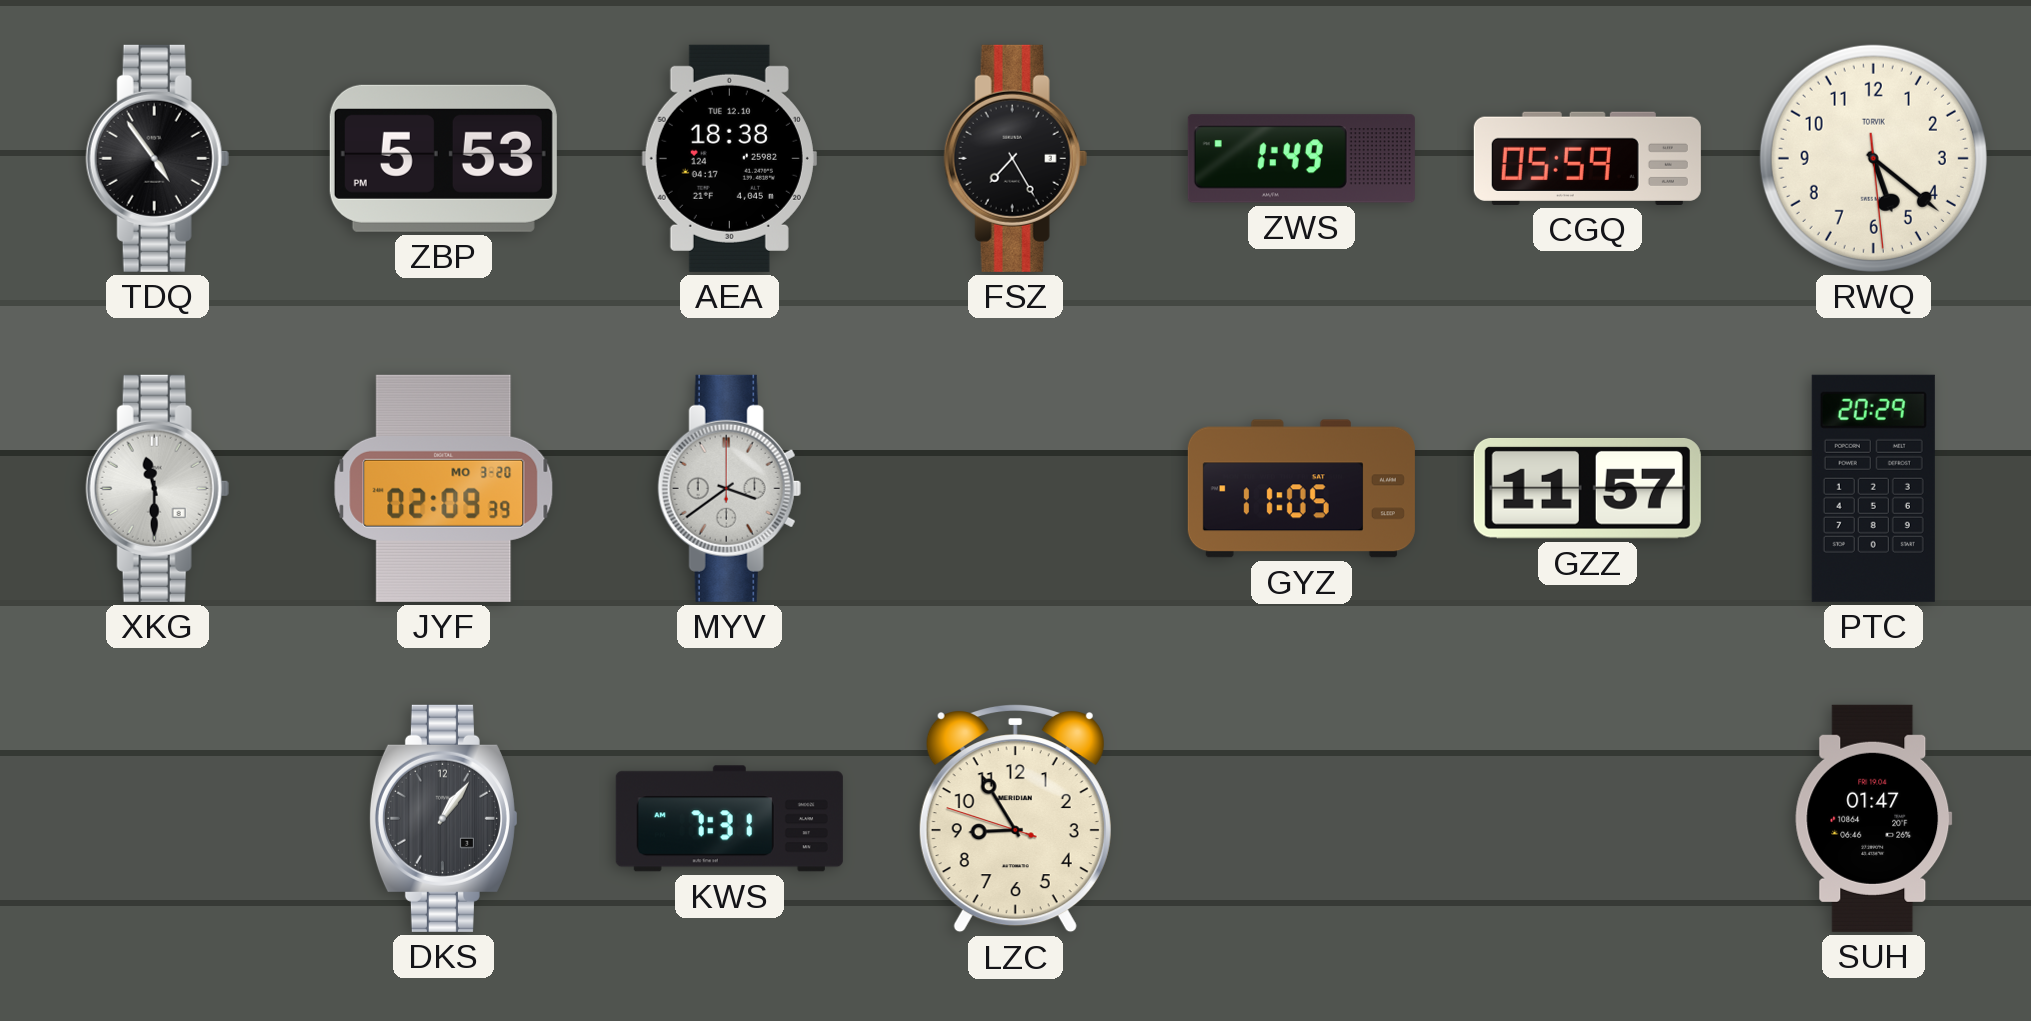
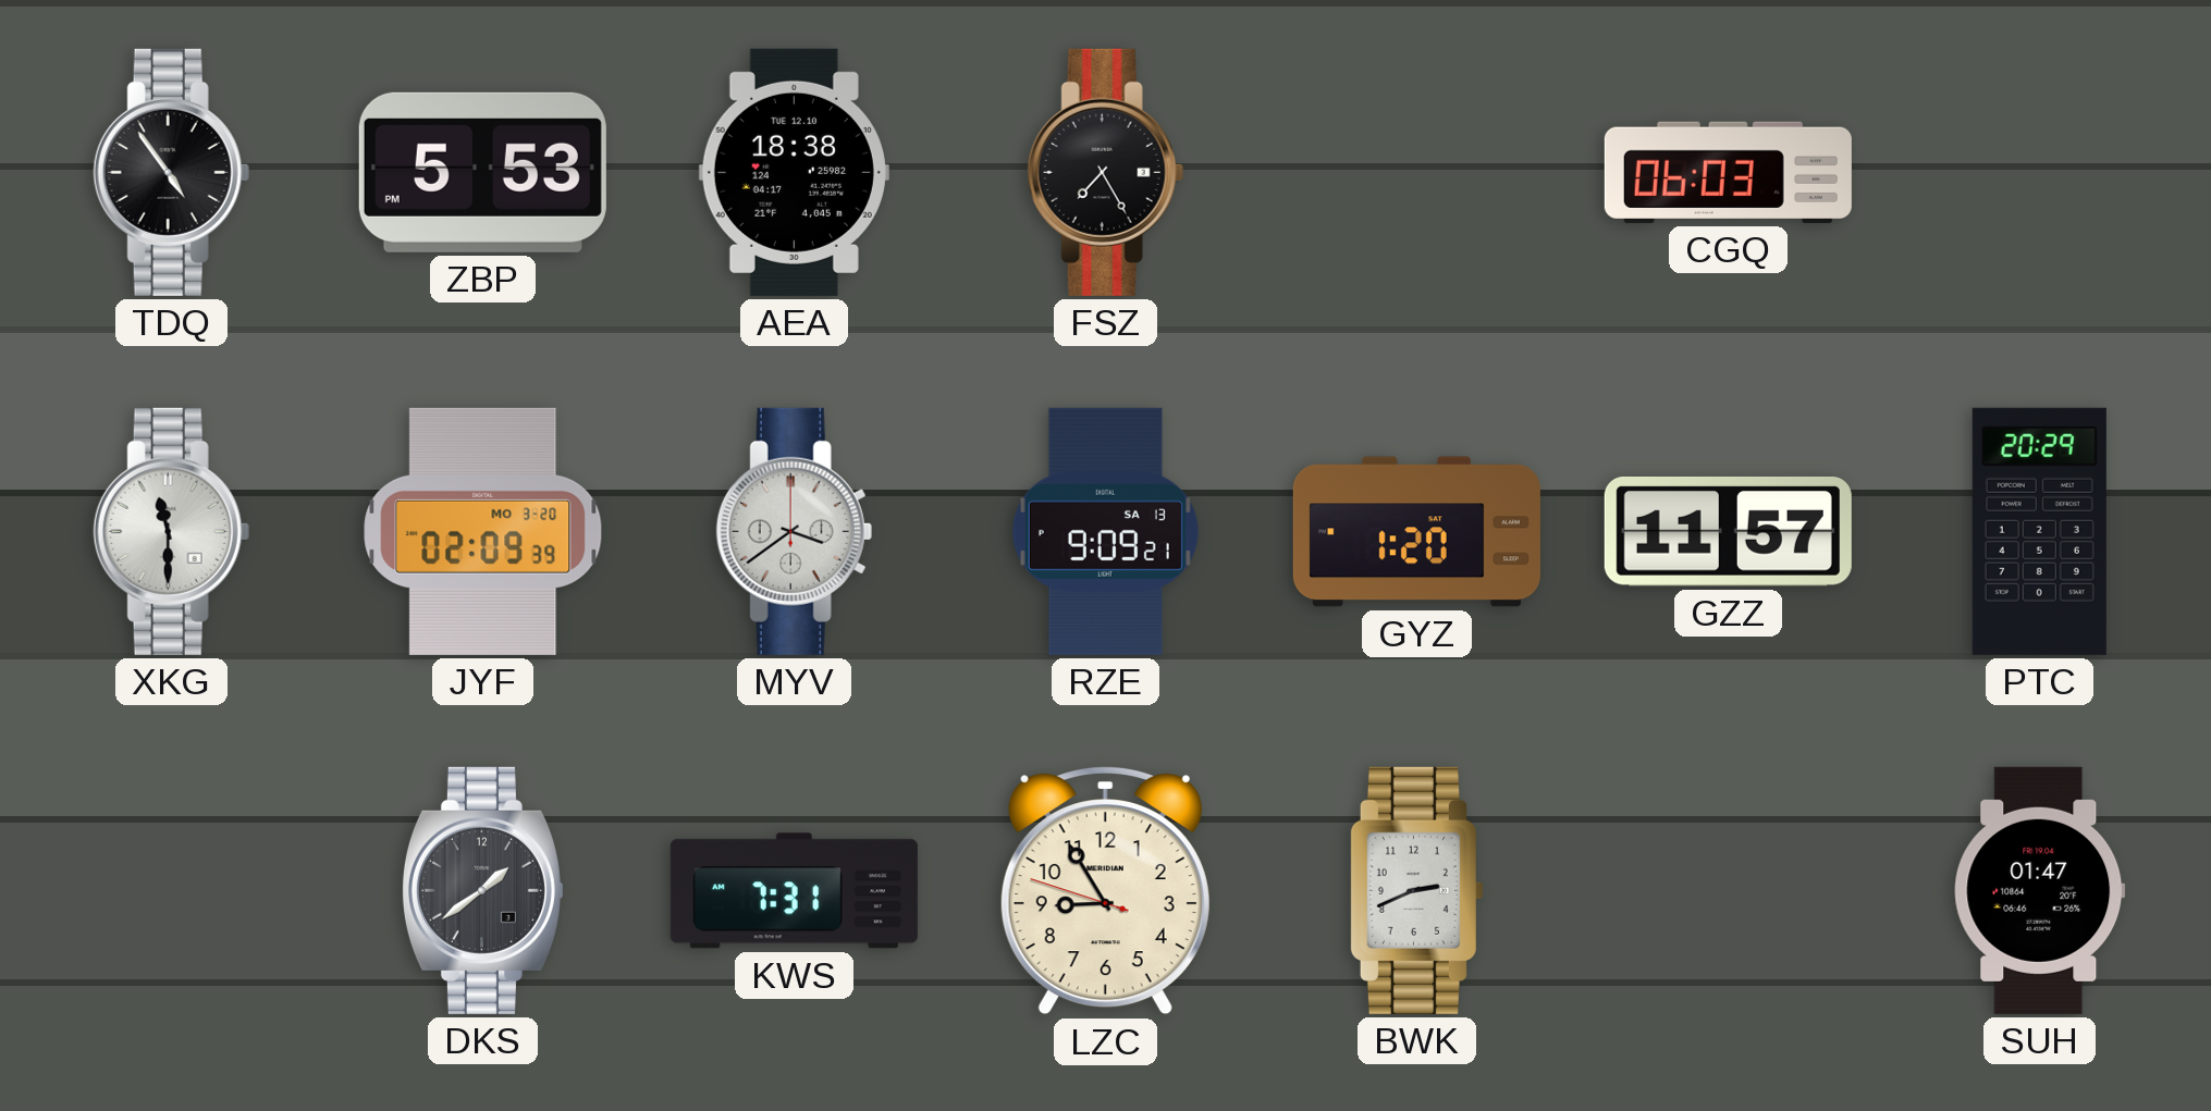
ZWS: 1:49 -> none (1301, 159)
CGQ: 05:59 -> 06:03 (1728, 172)
RWQ: 5:21 -> none (1873, 158)
RZE: none -> 9:09 (1105, 531)
GYZ: 11:05 -> 1:20 (1416, 532)
DKS: 1:06 -> 1:39 (482, 890)
BWK: none -> 2:41 (1416, 890)
